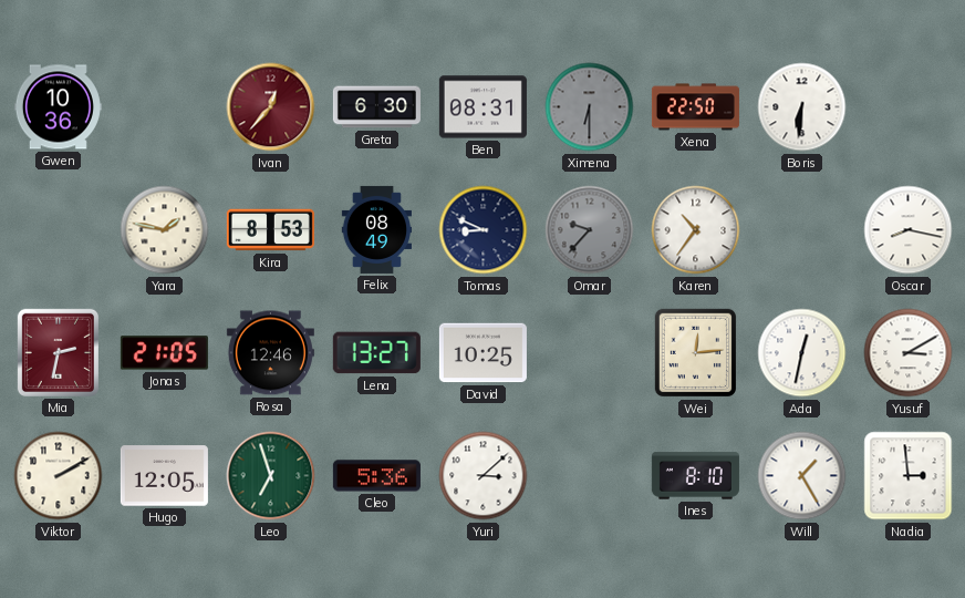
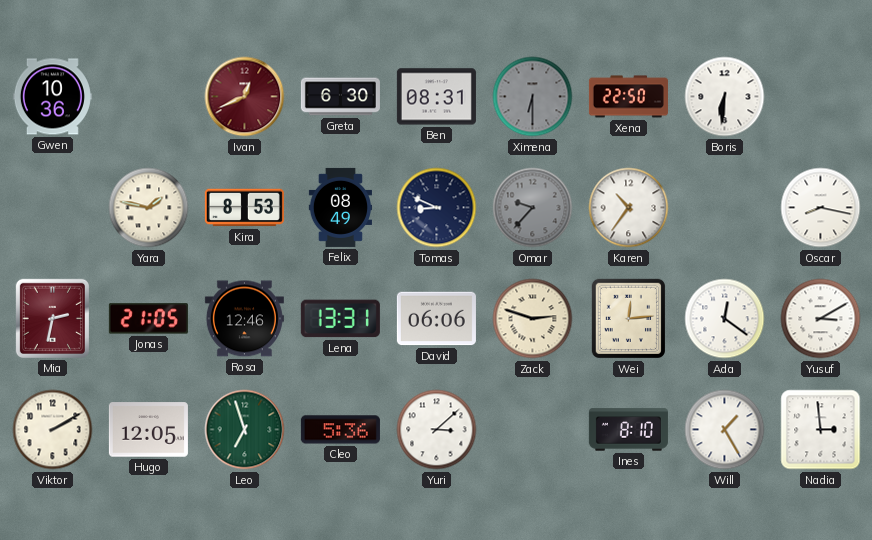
Ivan: 12:37 -> 12:41 (245, 97)
Lena: 13:27 -> 13:31 (340, 319)
David: 10:25 -> 06:06 (436, 319)
Zack: none -> 2:48 (533, 319)
Ada: 12:32 -> 12:21 (725, 319)
